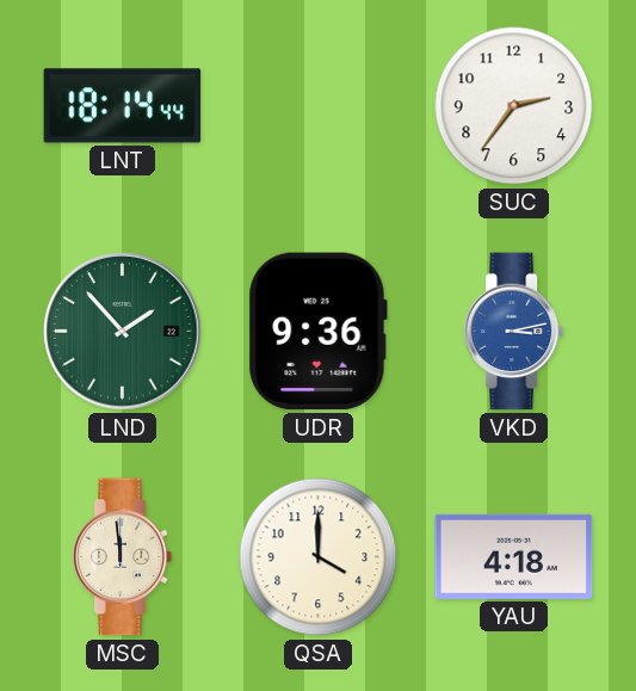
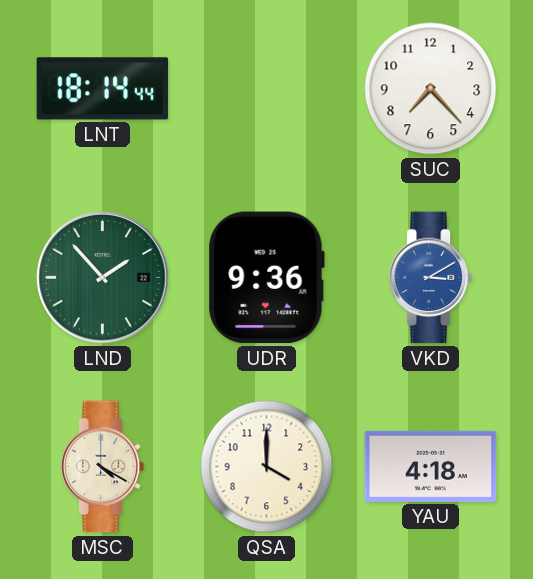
SUC: 2:36 -> 7:23 (431, 89)
VKD: 3:13 -> 3:10 (431, 278)
MSC: 11:59 -> 4:20 (103, 467)
